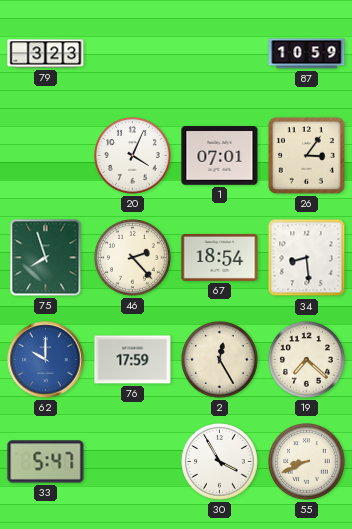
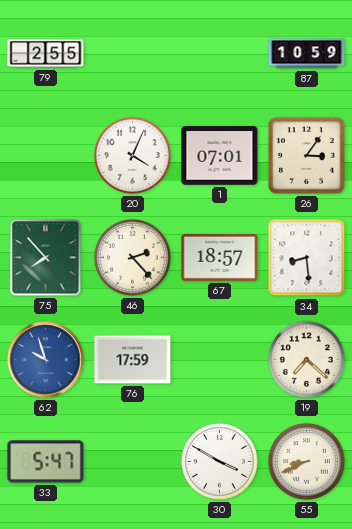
79: 3:23 -> 2:55 (46, 54)
75: 7:57 -> 7:53 (46, 258)
67: 18:54 -> 18:57 (220, 257)
62: 10:00 -> 9:57 (46, 360)
2: 12:25 -> none (220, 360)
30: 3:55 -> 3:50 (220, 462)
